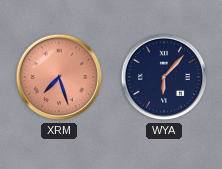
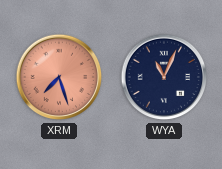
WYA: 6:07 -> 11:04 (164, 77)
